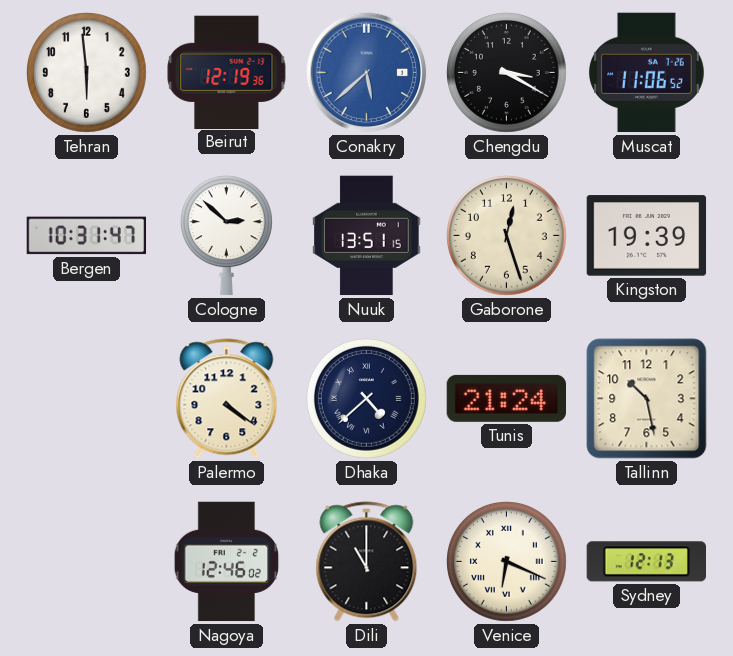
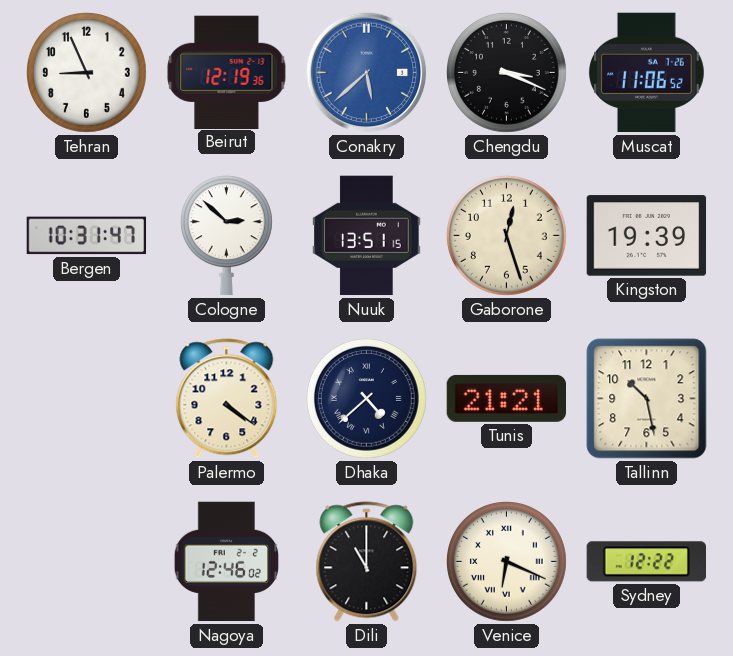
Tehran: 5:59 -> 8:56 (87, 73)
Chengdu: 3:20 -> 3:19 (507, 73)
Tunis: 21:24 -> 21:21 (507, 398)
Sydney: 12:13 -> 12:22 (646, 562)
